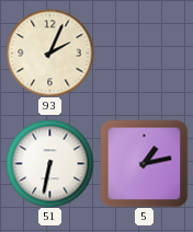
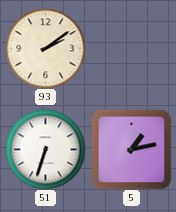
93: 2:04 -> 2:09 (45, 48)
51: 6:32 -> 6:33 (45, 149)
